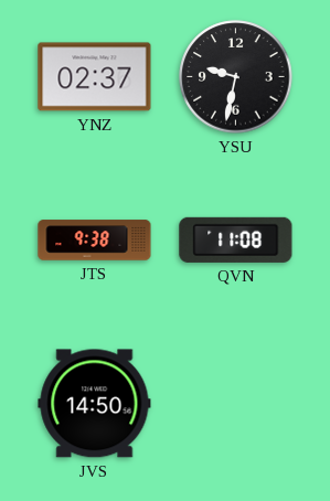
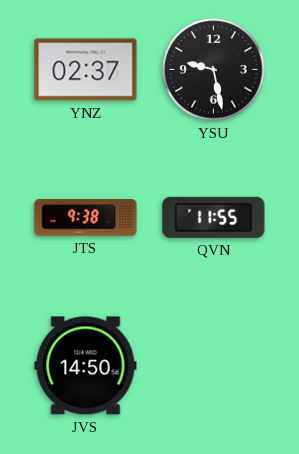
YSU: 9:32 -> 9:28 (214, 70)
QVN: 11:08 -> 11:55 (214, 217)
